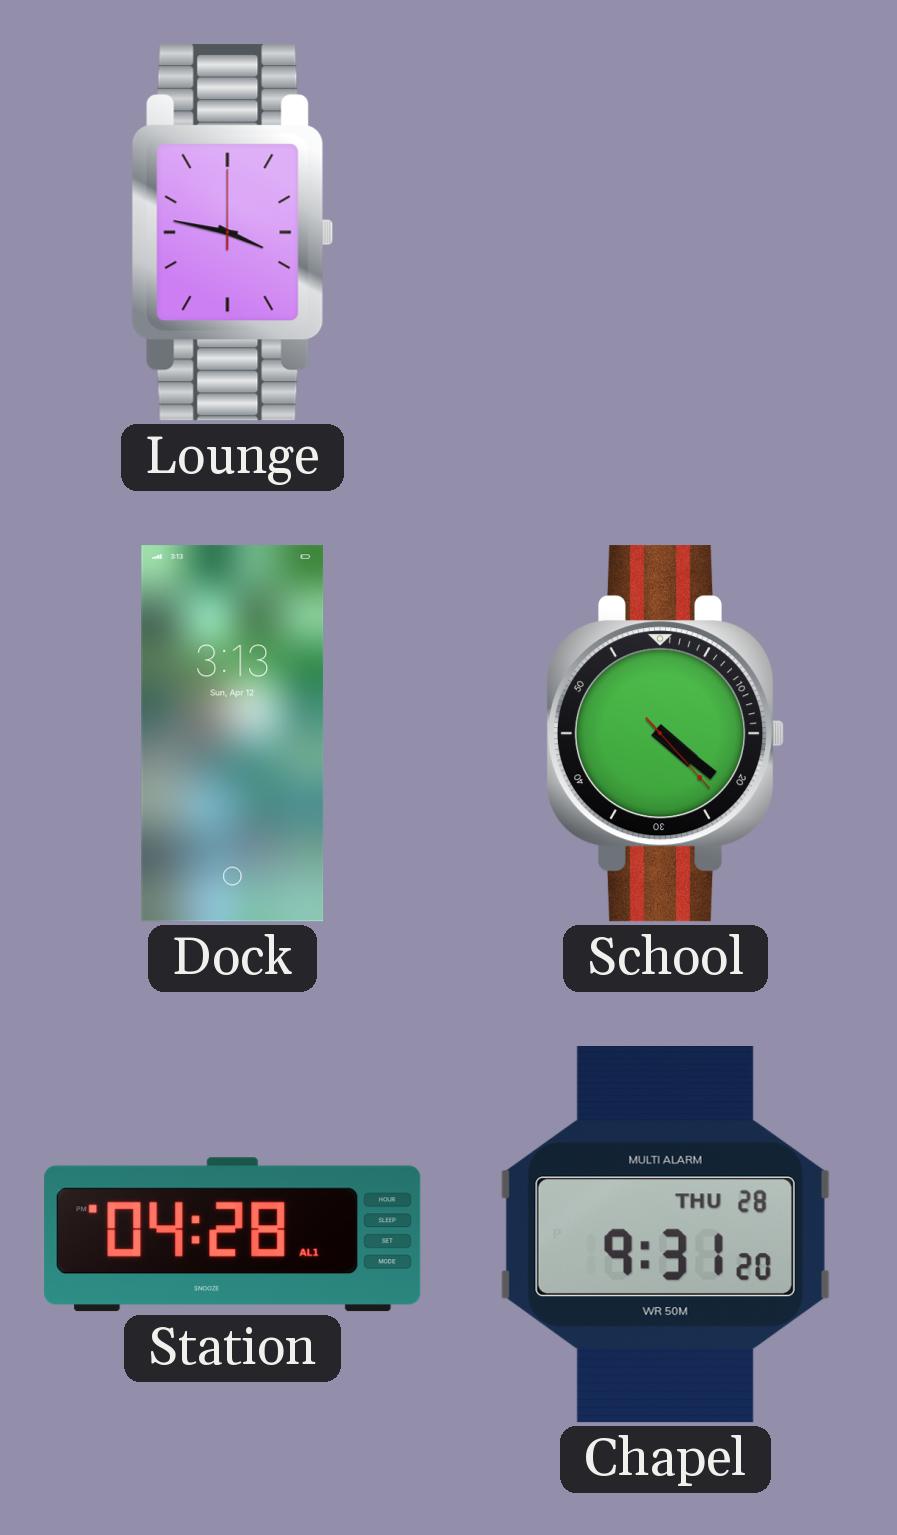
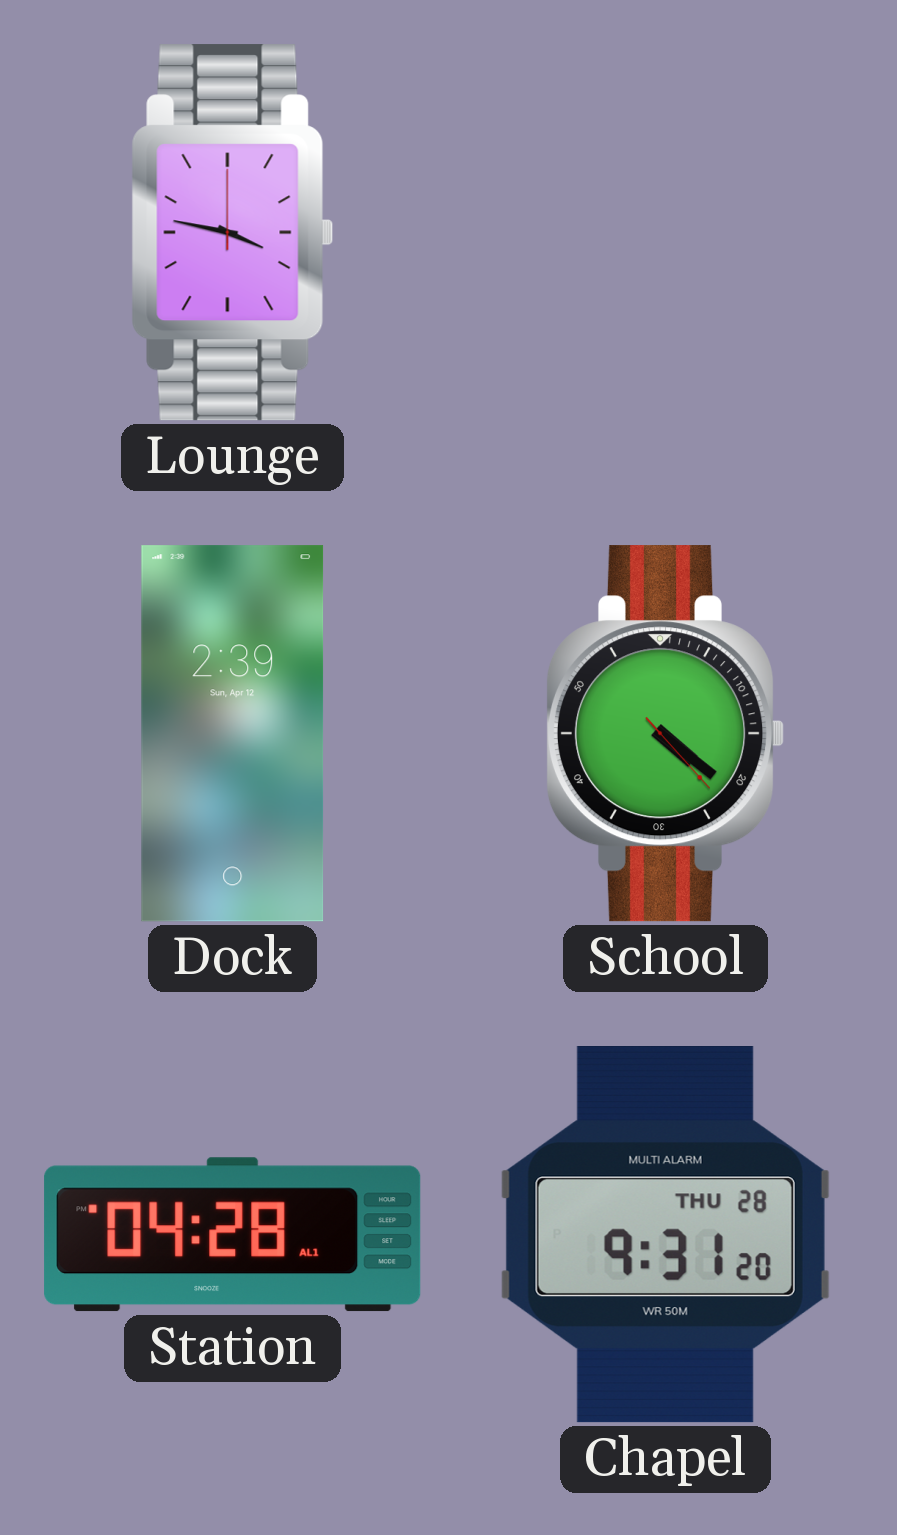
Dock: 3:13 -> 2:39 (233, 734)
